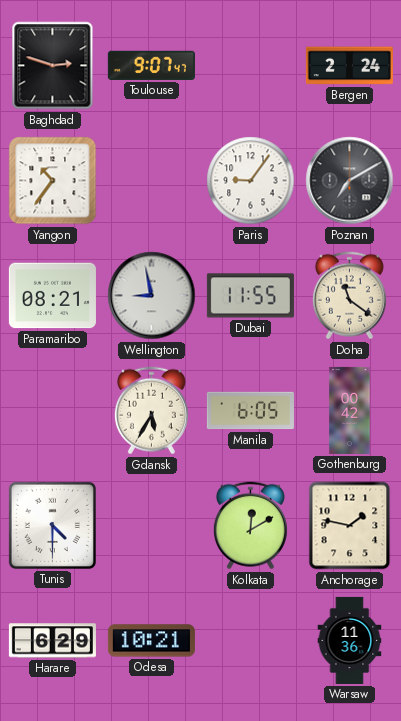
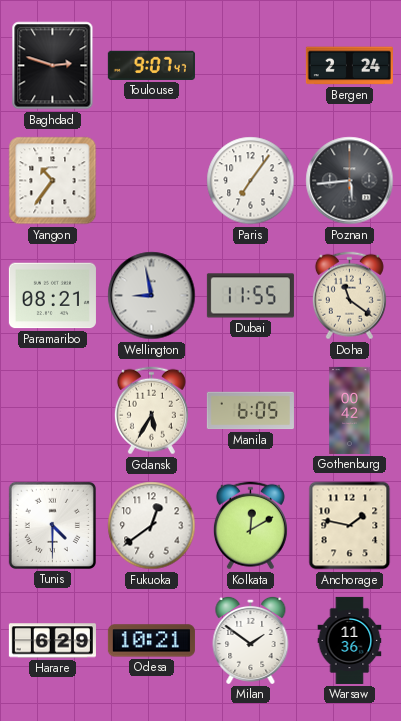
Paris: 9:06 -> 7:06 (251, 181)
Poznan: 7:10 -> 5:44 (350, 181)
Fukuoka: none -> 12:39 (152, 526)
Milan: none -> 1:51 (251, 640)
